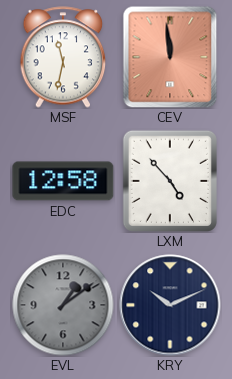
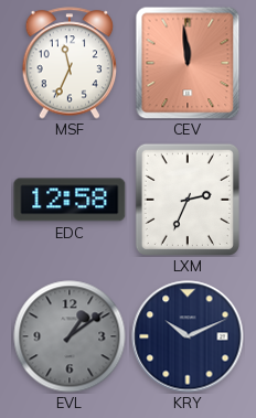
MSF: 11:32 -> 11:34 (70, 63)
LXM: 4:53 -> 2:34 (188, 200)
